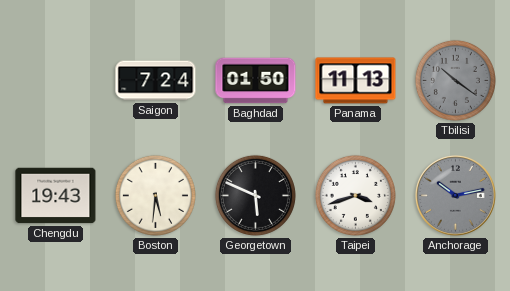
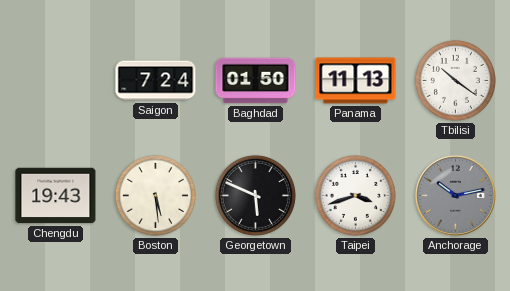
Tbilisi dial: grey -> white (455, 80)
Boston: 5:31 -> 5:29 (155, 195)
